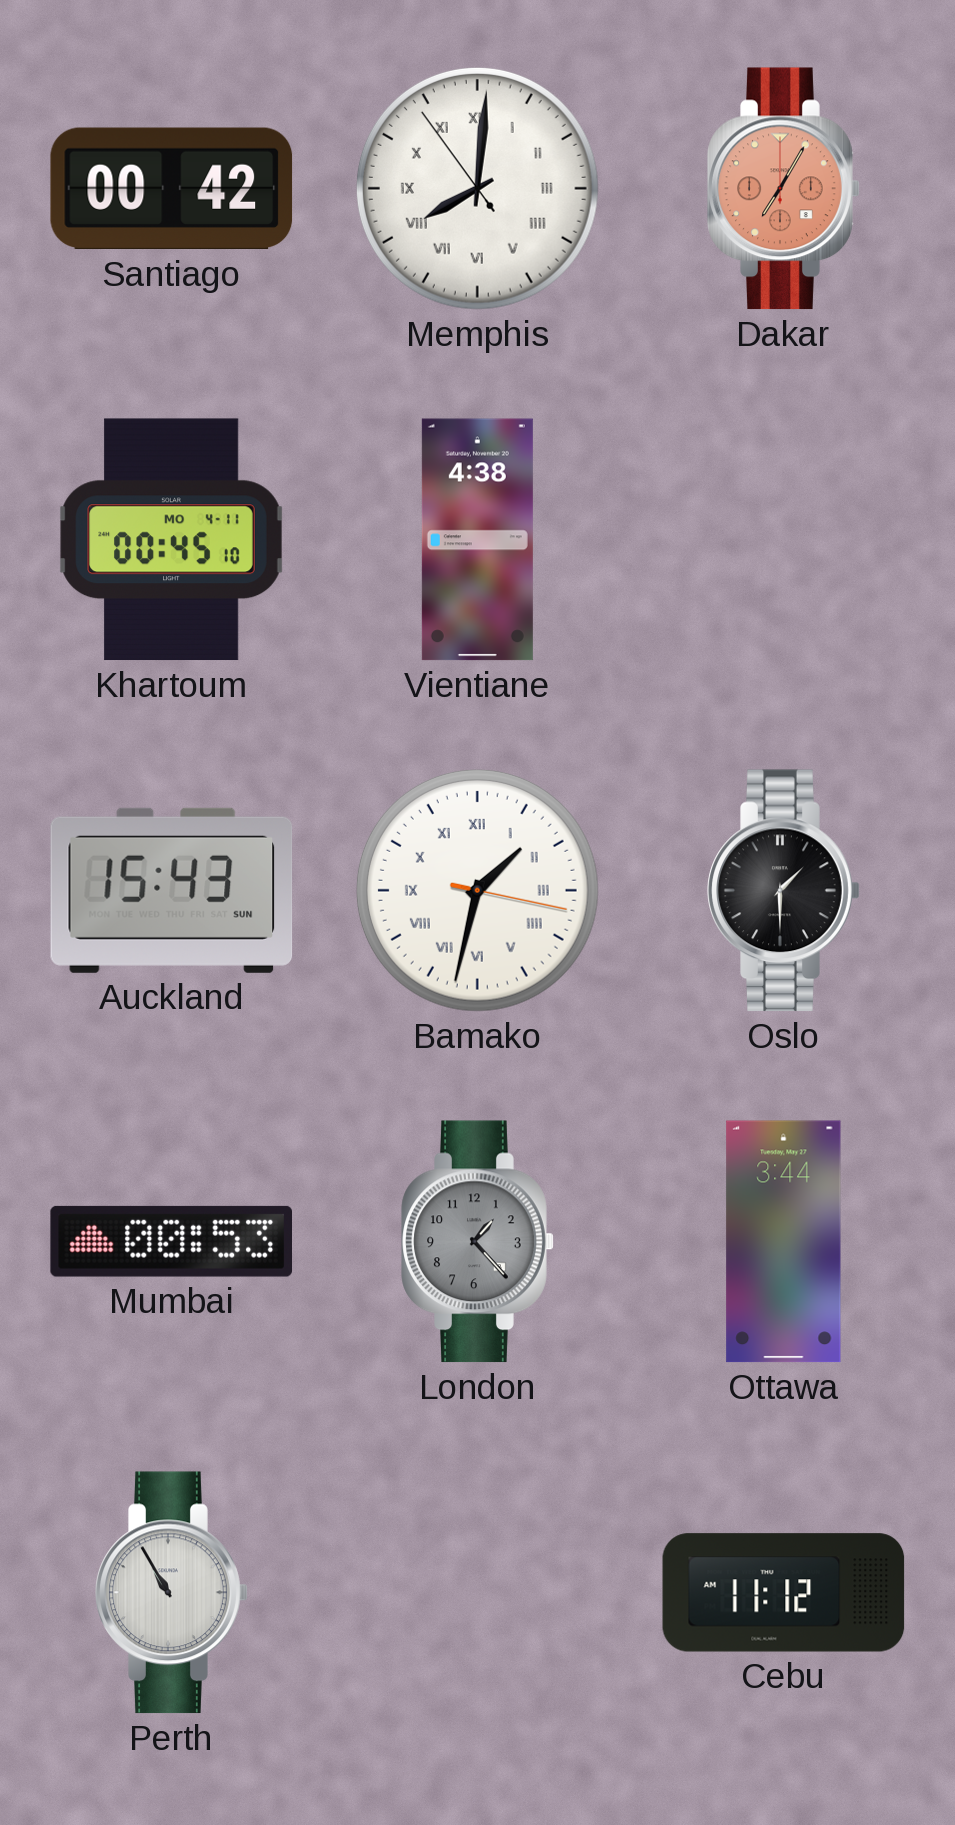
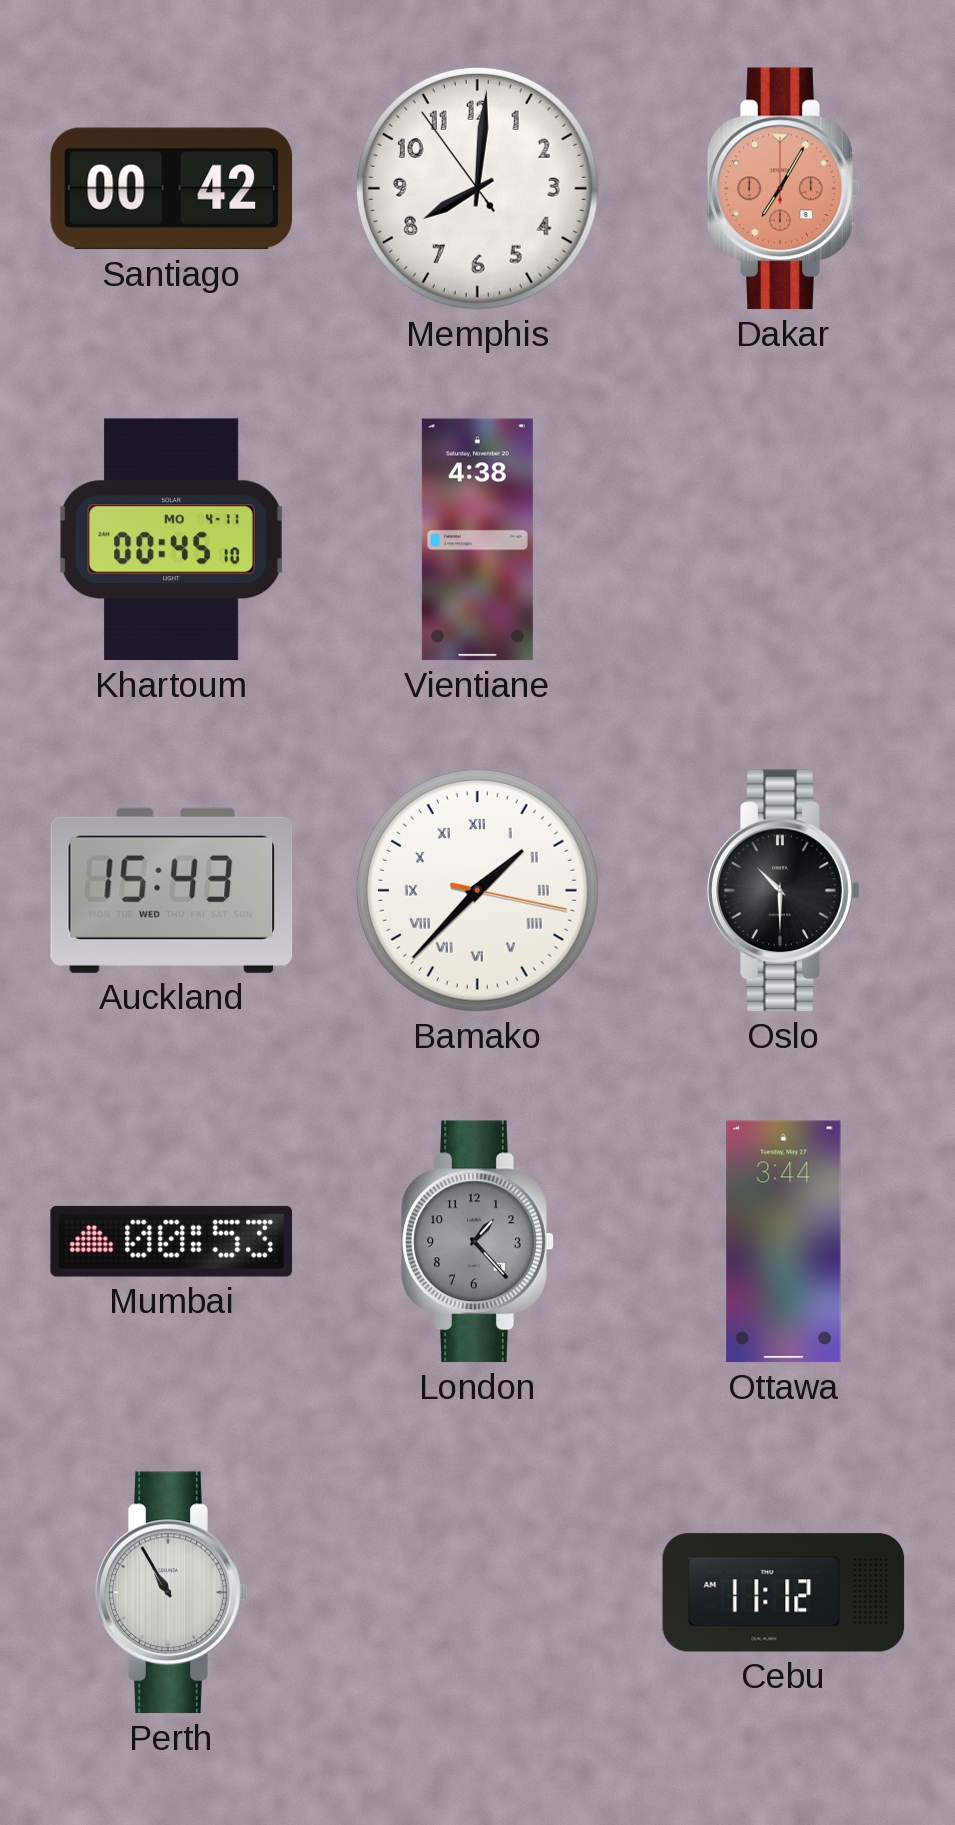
Memphis numerals: Roman -> Arabic (477, 188)
Auckland date: SUN -> WED (172, 890)
Bamako: 1:32 -> 1:37 (477, 890)
Oslo: 1:30 -> 10:30 (784, 891)
